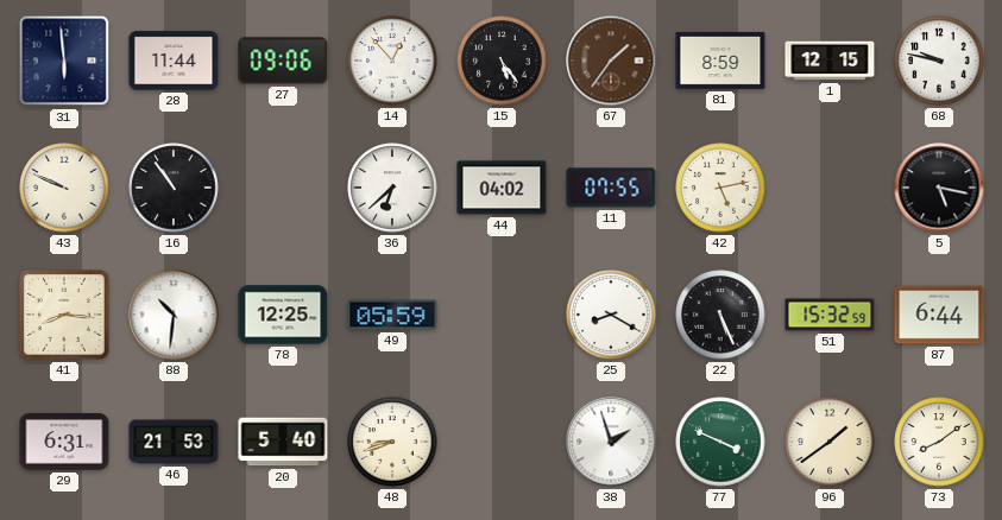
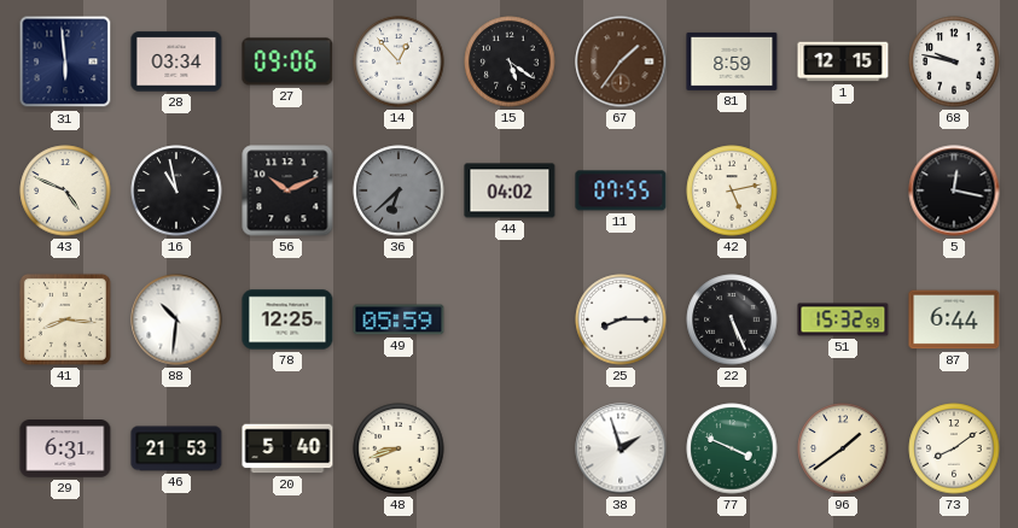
28: 11:44 -> 03:34 (176, 61)
15: 5:24 -> 5:21 (510, 61)
43: 9:49 -> 4:49 (65, 190)
16: 10:54 -> 10:58 (176, 190)
56: none -> 10:11 (287, 190)
36 dial: white -> grey (399, 190)
5: 5:17 -> 12:17 (954, 190)
25: 8:20 -> 8:15 (621, 319)
